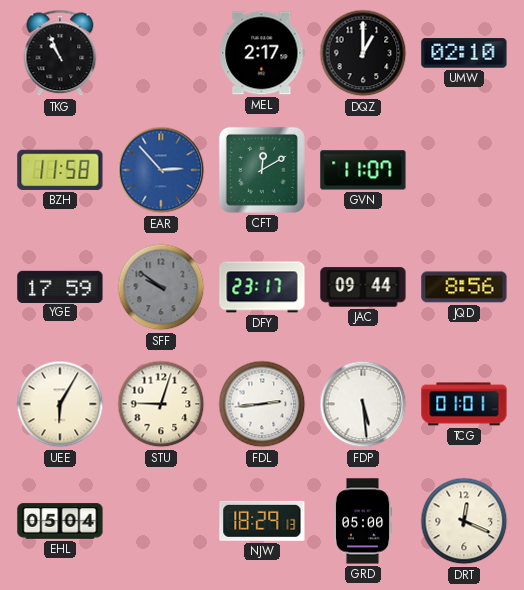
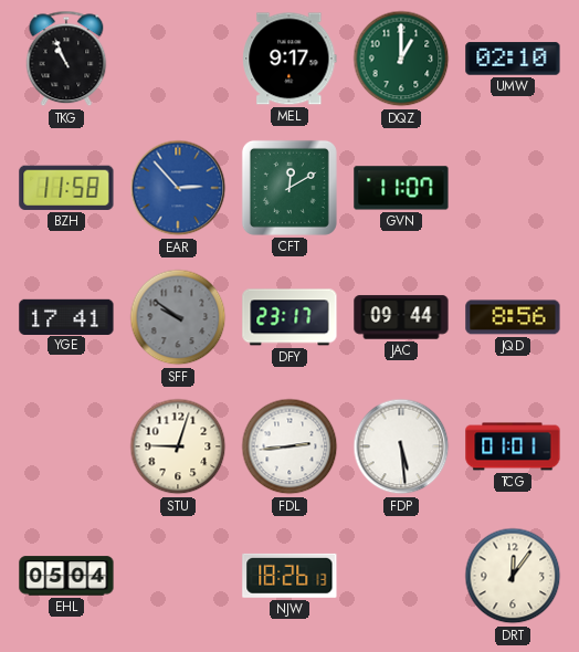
MEL: 2:17 -> 9:17 (289, 59)
DQZ dial: black -> green (401, 59)
YGE: 17:59 -> 17:41 (66, 316)
UEE: 6:05 -> none (60, 404)
NJW: 18:29 -> 18:26 (289, 576)
GRD: 05:00 -> none (362, 521)
DRT: 12:19 -> 12:06 (513, 576)
